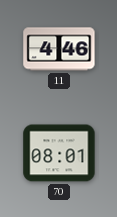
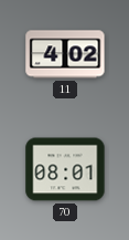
11: 4:46 -> 4:02 (65, 54)
